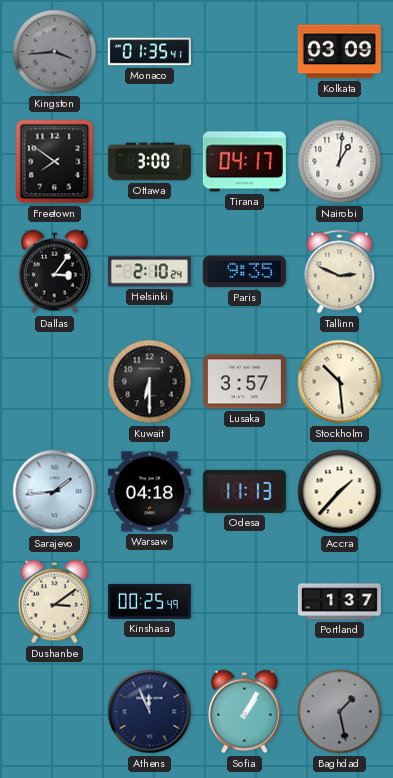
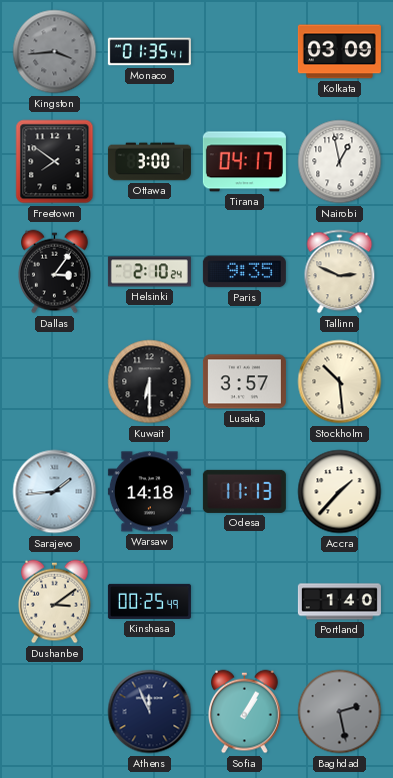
Nairobi: 1:01 -> 12:58 (340, 162)
Warsaw: 04:18 -> 14:18 (149, 492)
Portland: 1:37 -> 1:40 (339, 602)
Baghdad: 1:28 -> 2:28 (340, 712)
